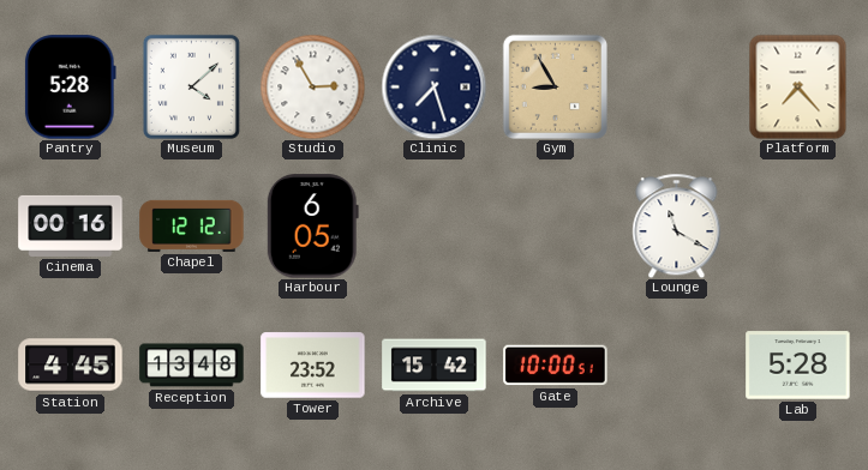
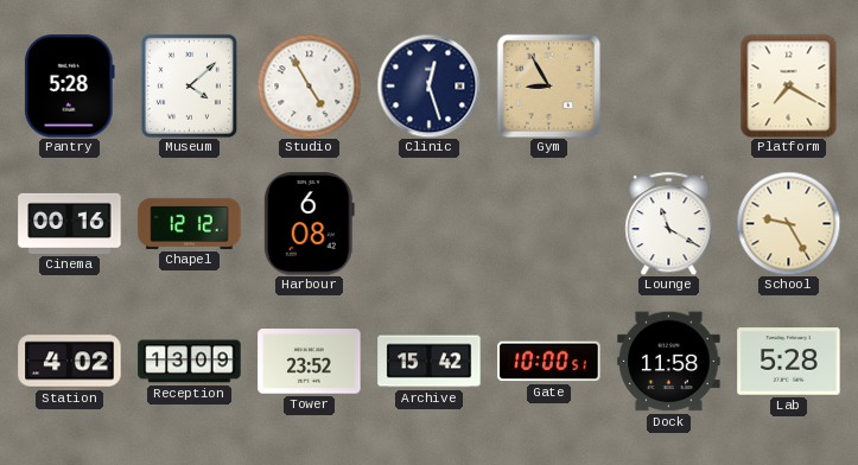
Studio: 2:55 -> 4:55 (309, 85)
Clinic: 7:27 -> 12:27 (428, 85)
Platform: 7:23 -> 7:20 (789, 85)
Harbour: 6:05 -> 6:08 (309, 224)
School: none -> 9:25 (788, 223)
Station: 4:45 -> 4:02 (70, 362)
Reception: 13:48 -> 13:09 (190, 362)
Dock: none -> 11:58 (669, 362)
